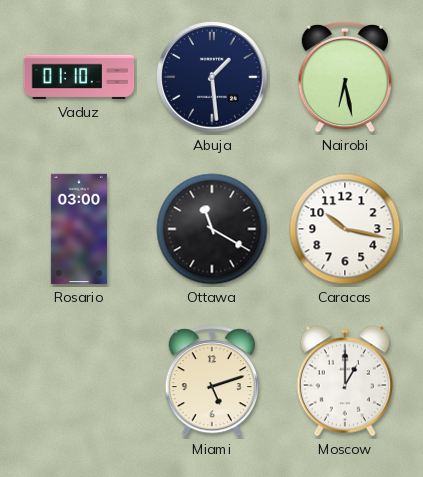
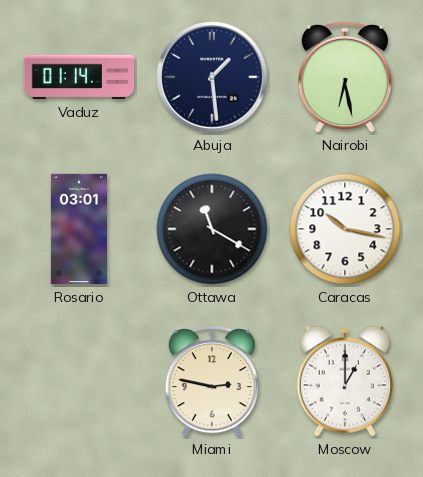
Vaduz: 01:10 -> 01:14 (79, 77)
Rosario: 03:00 -> 03:01 (79, 229)
Miami: 5:12 -> 2:47 (211, 381)
